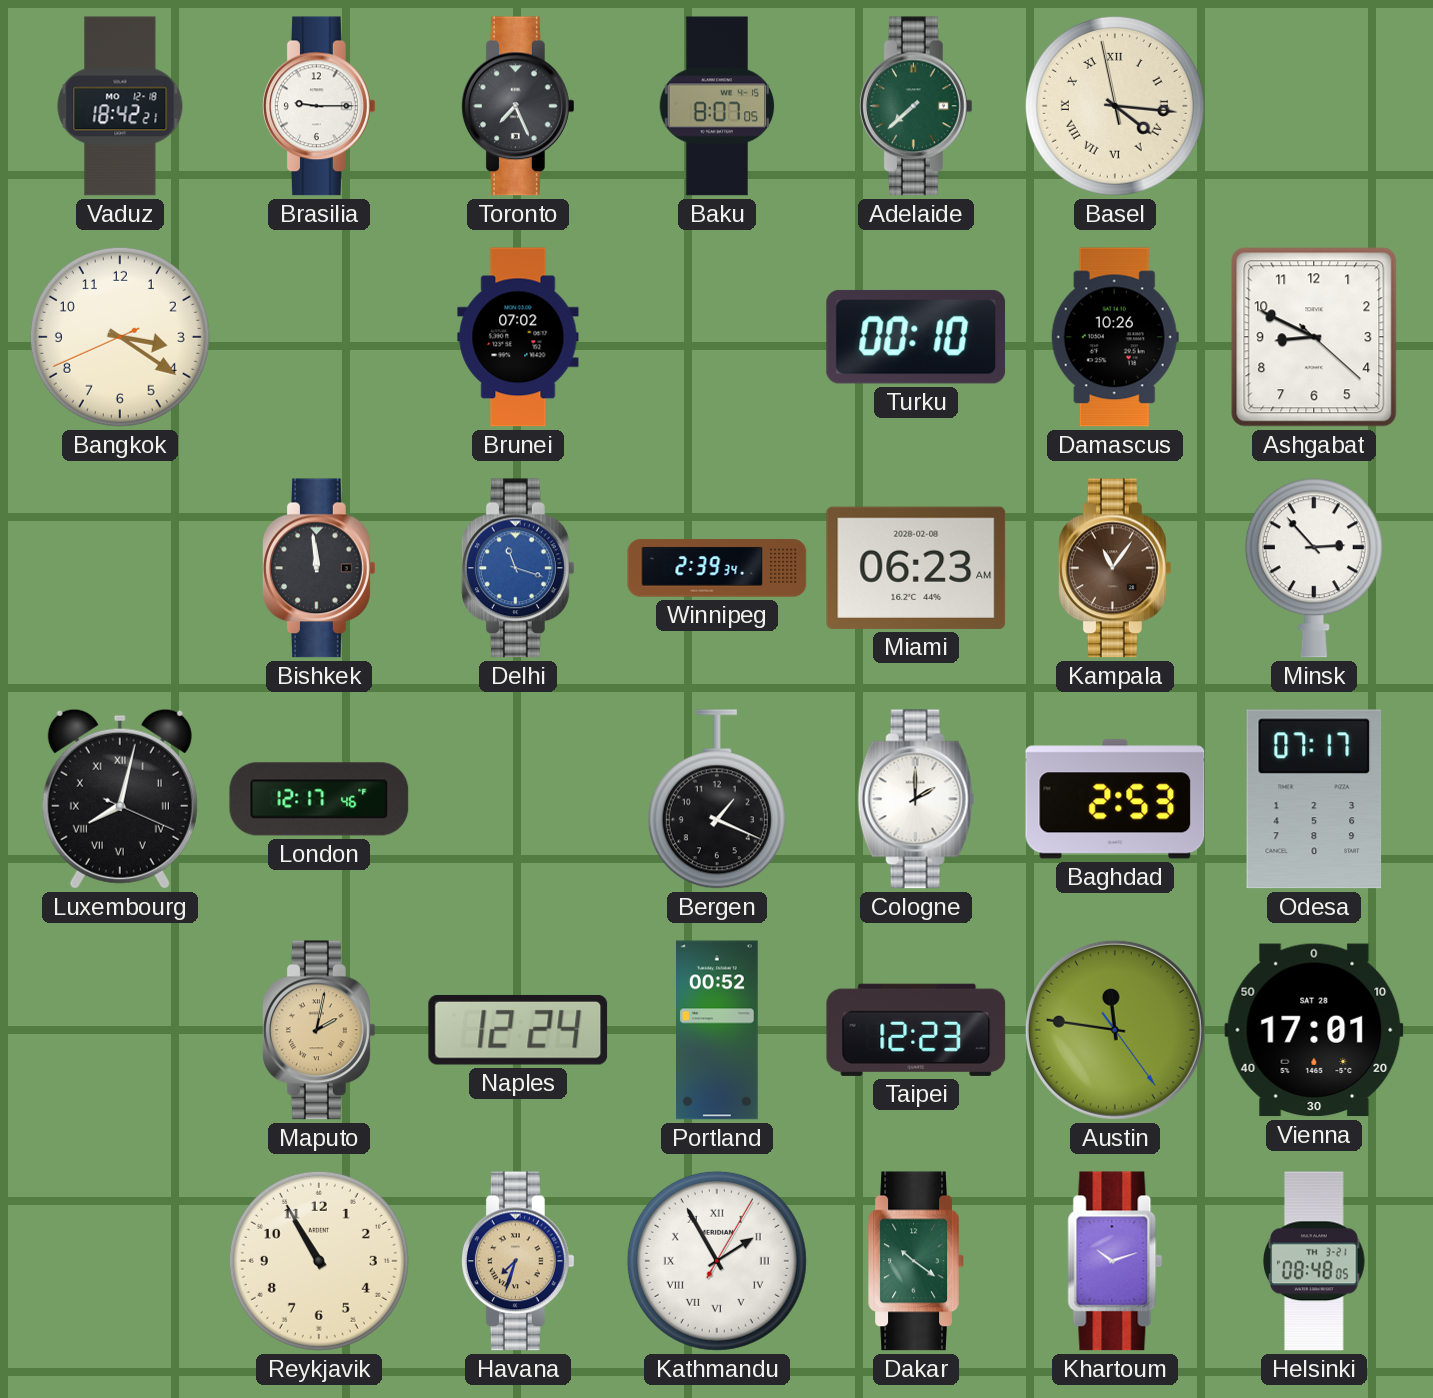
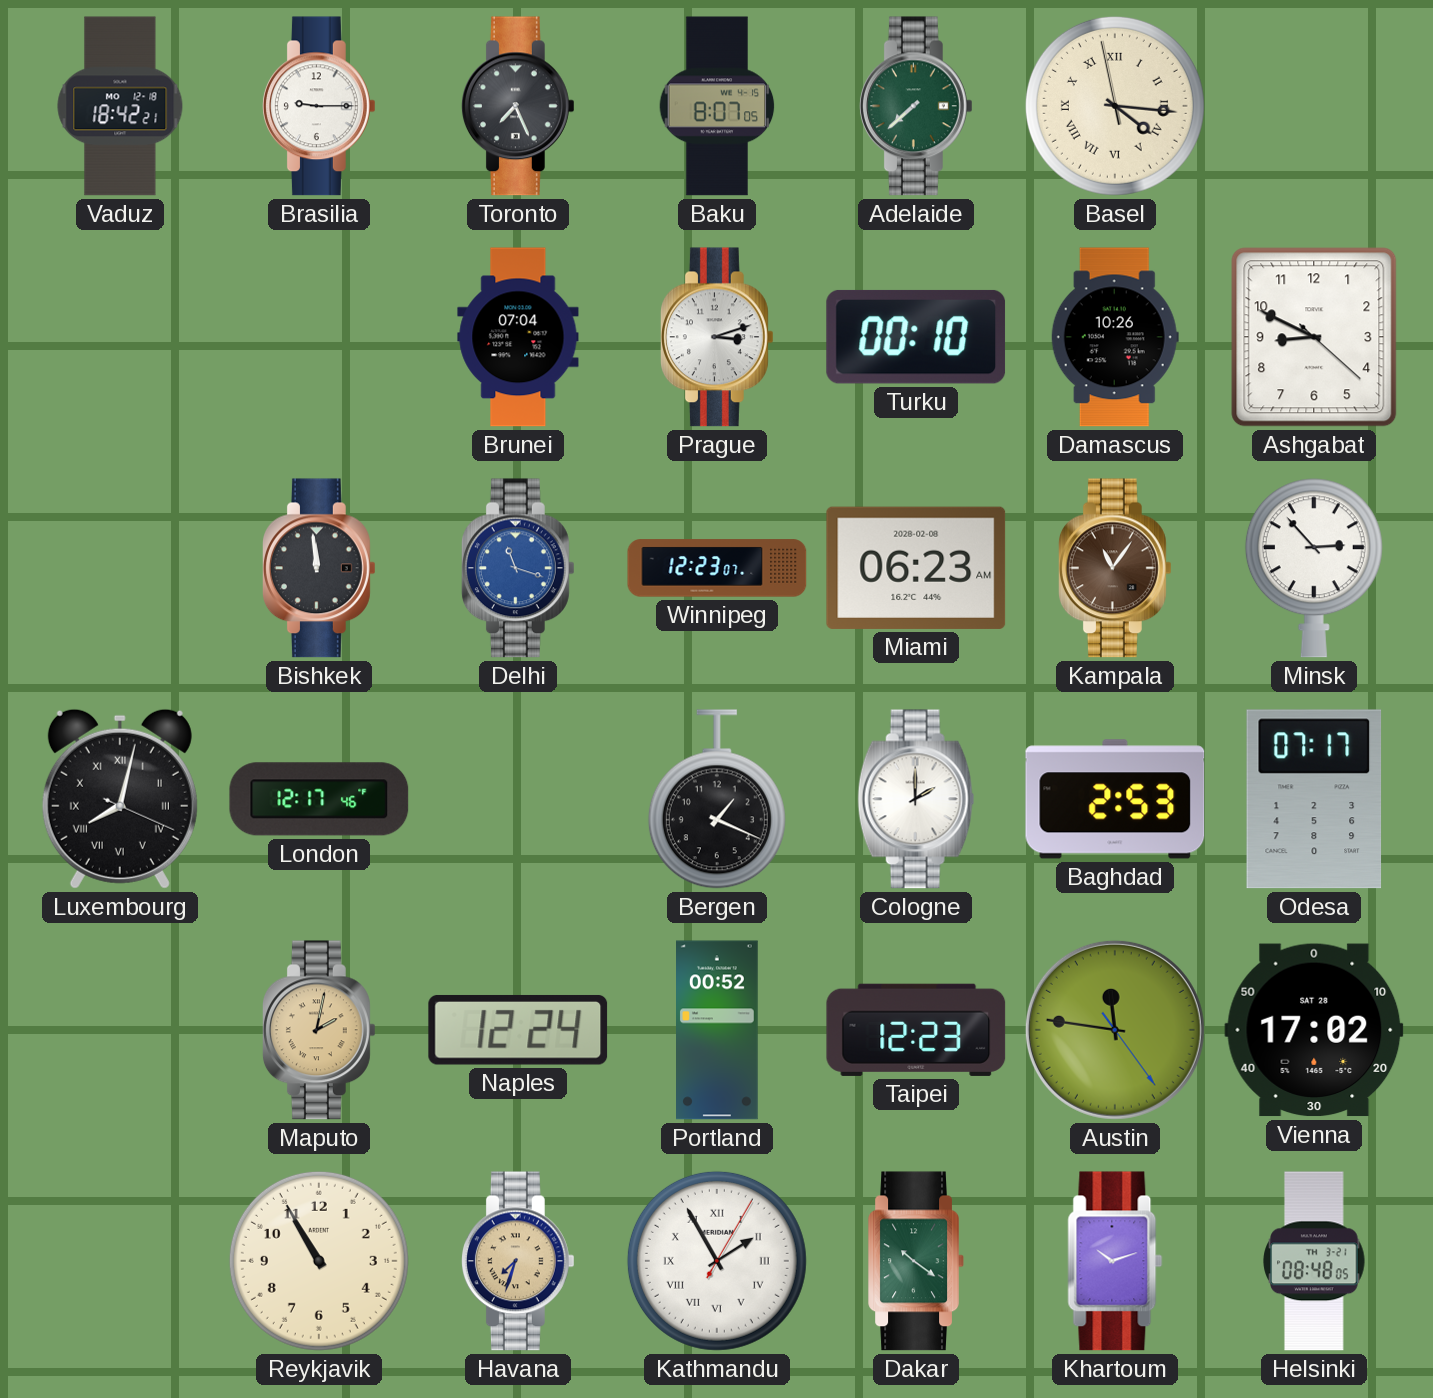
Bangkok: 3:20 -> none (120, 337)
Brunei: 07:02 -> 07:04 (518, 337)
Prague: none -> 3:12 (717, 337)
Winnipeg: 2:39 -> 12:23 (717, 568)
Vienna: 17:01 -> 17:02 (1314, 1030)
